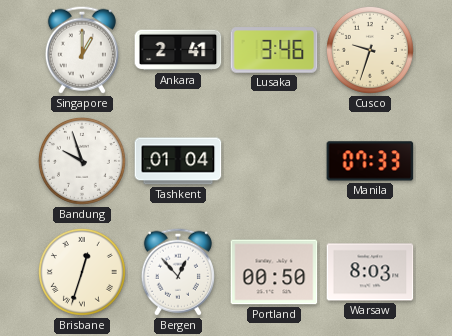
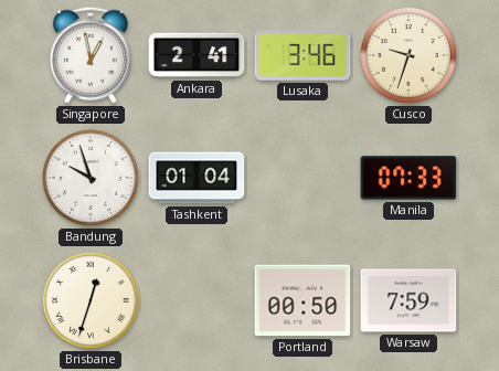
Singapore: 1:00 -> 12:58 (91, 55)
Bergen: 12:53 -> none (178, 272)
Warsaw: 8:03 -> 7:59 (408, 300)
